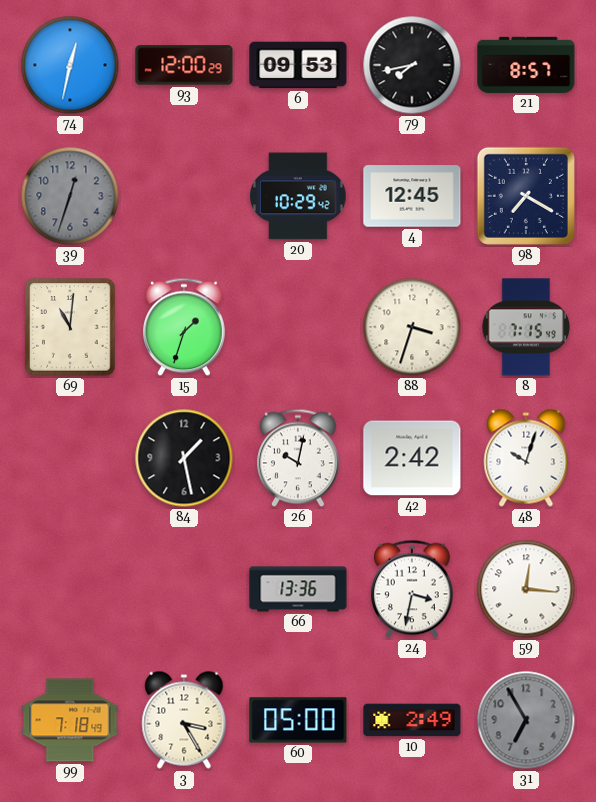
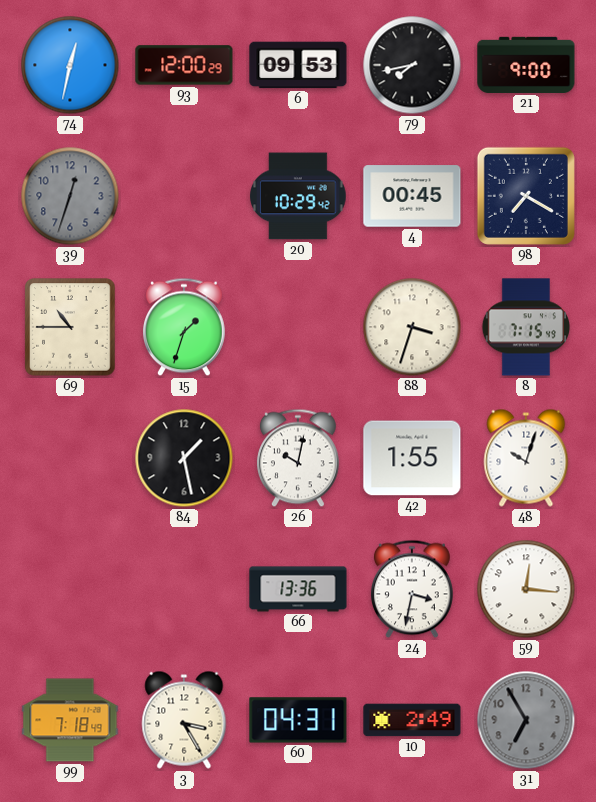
21: 8:57 -> 9:00 (526, 65)
4: 12:45 -> 00:45 (412, 196)
69: 11:01 -> 10:45 (70, 327)
42: 2:42 -> 1:55 (412, 458)
60: 05:00 -> 04:31 (298, 720)
